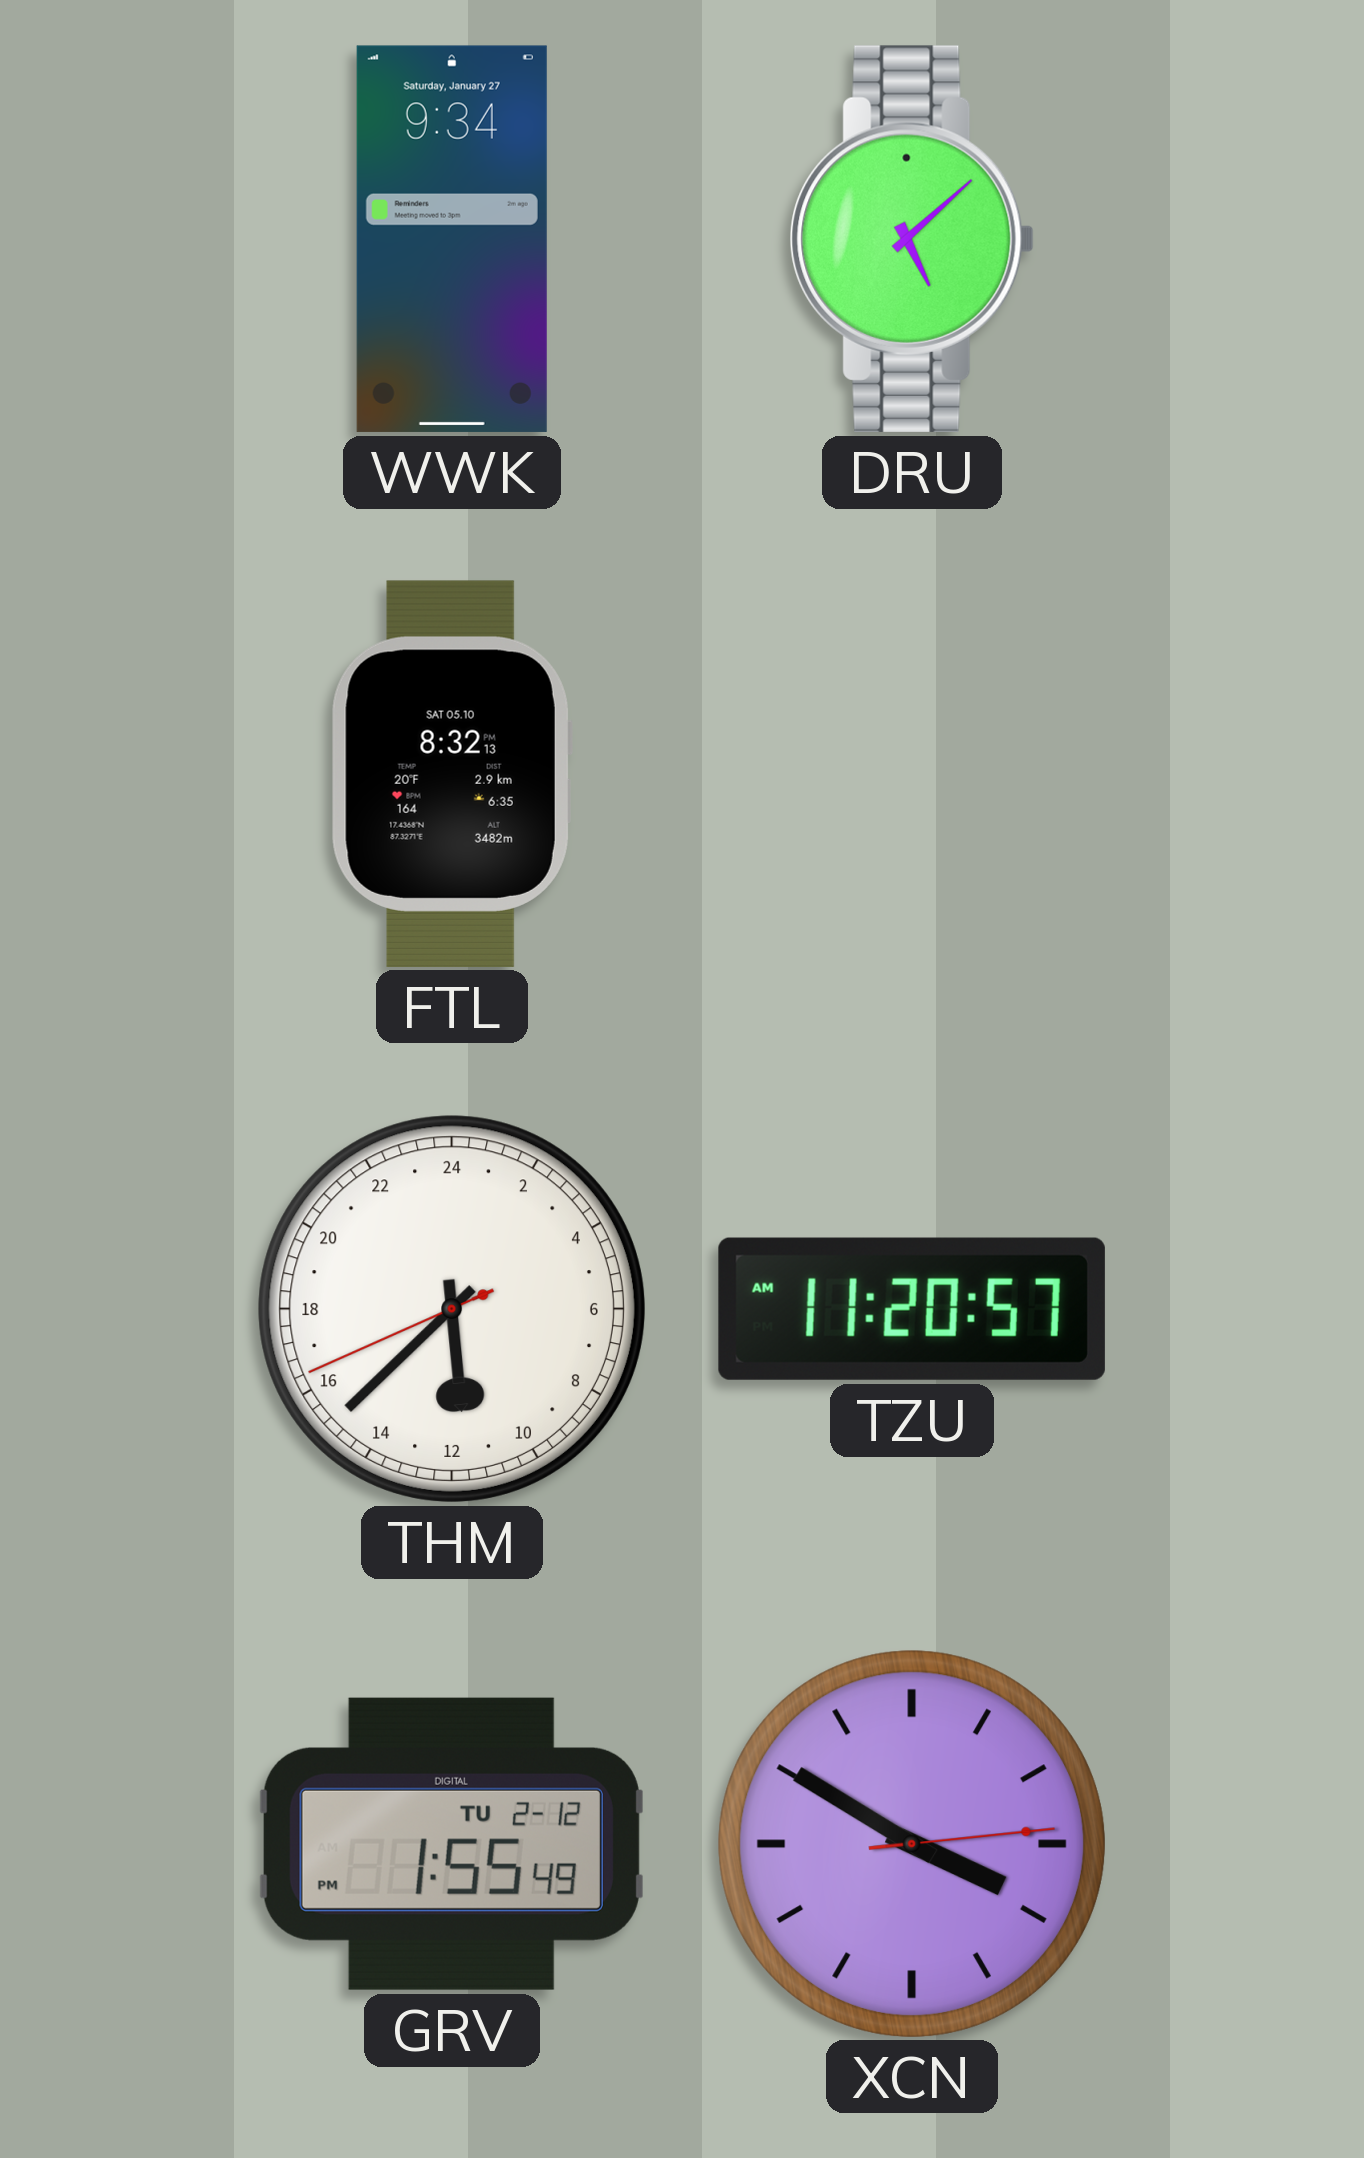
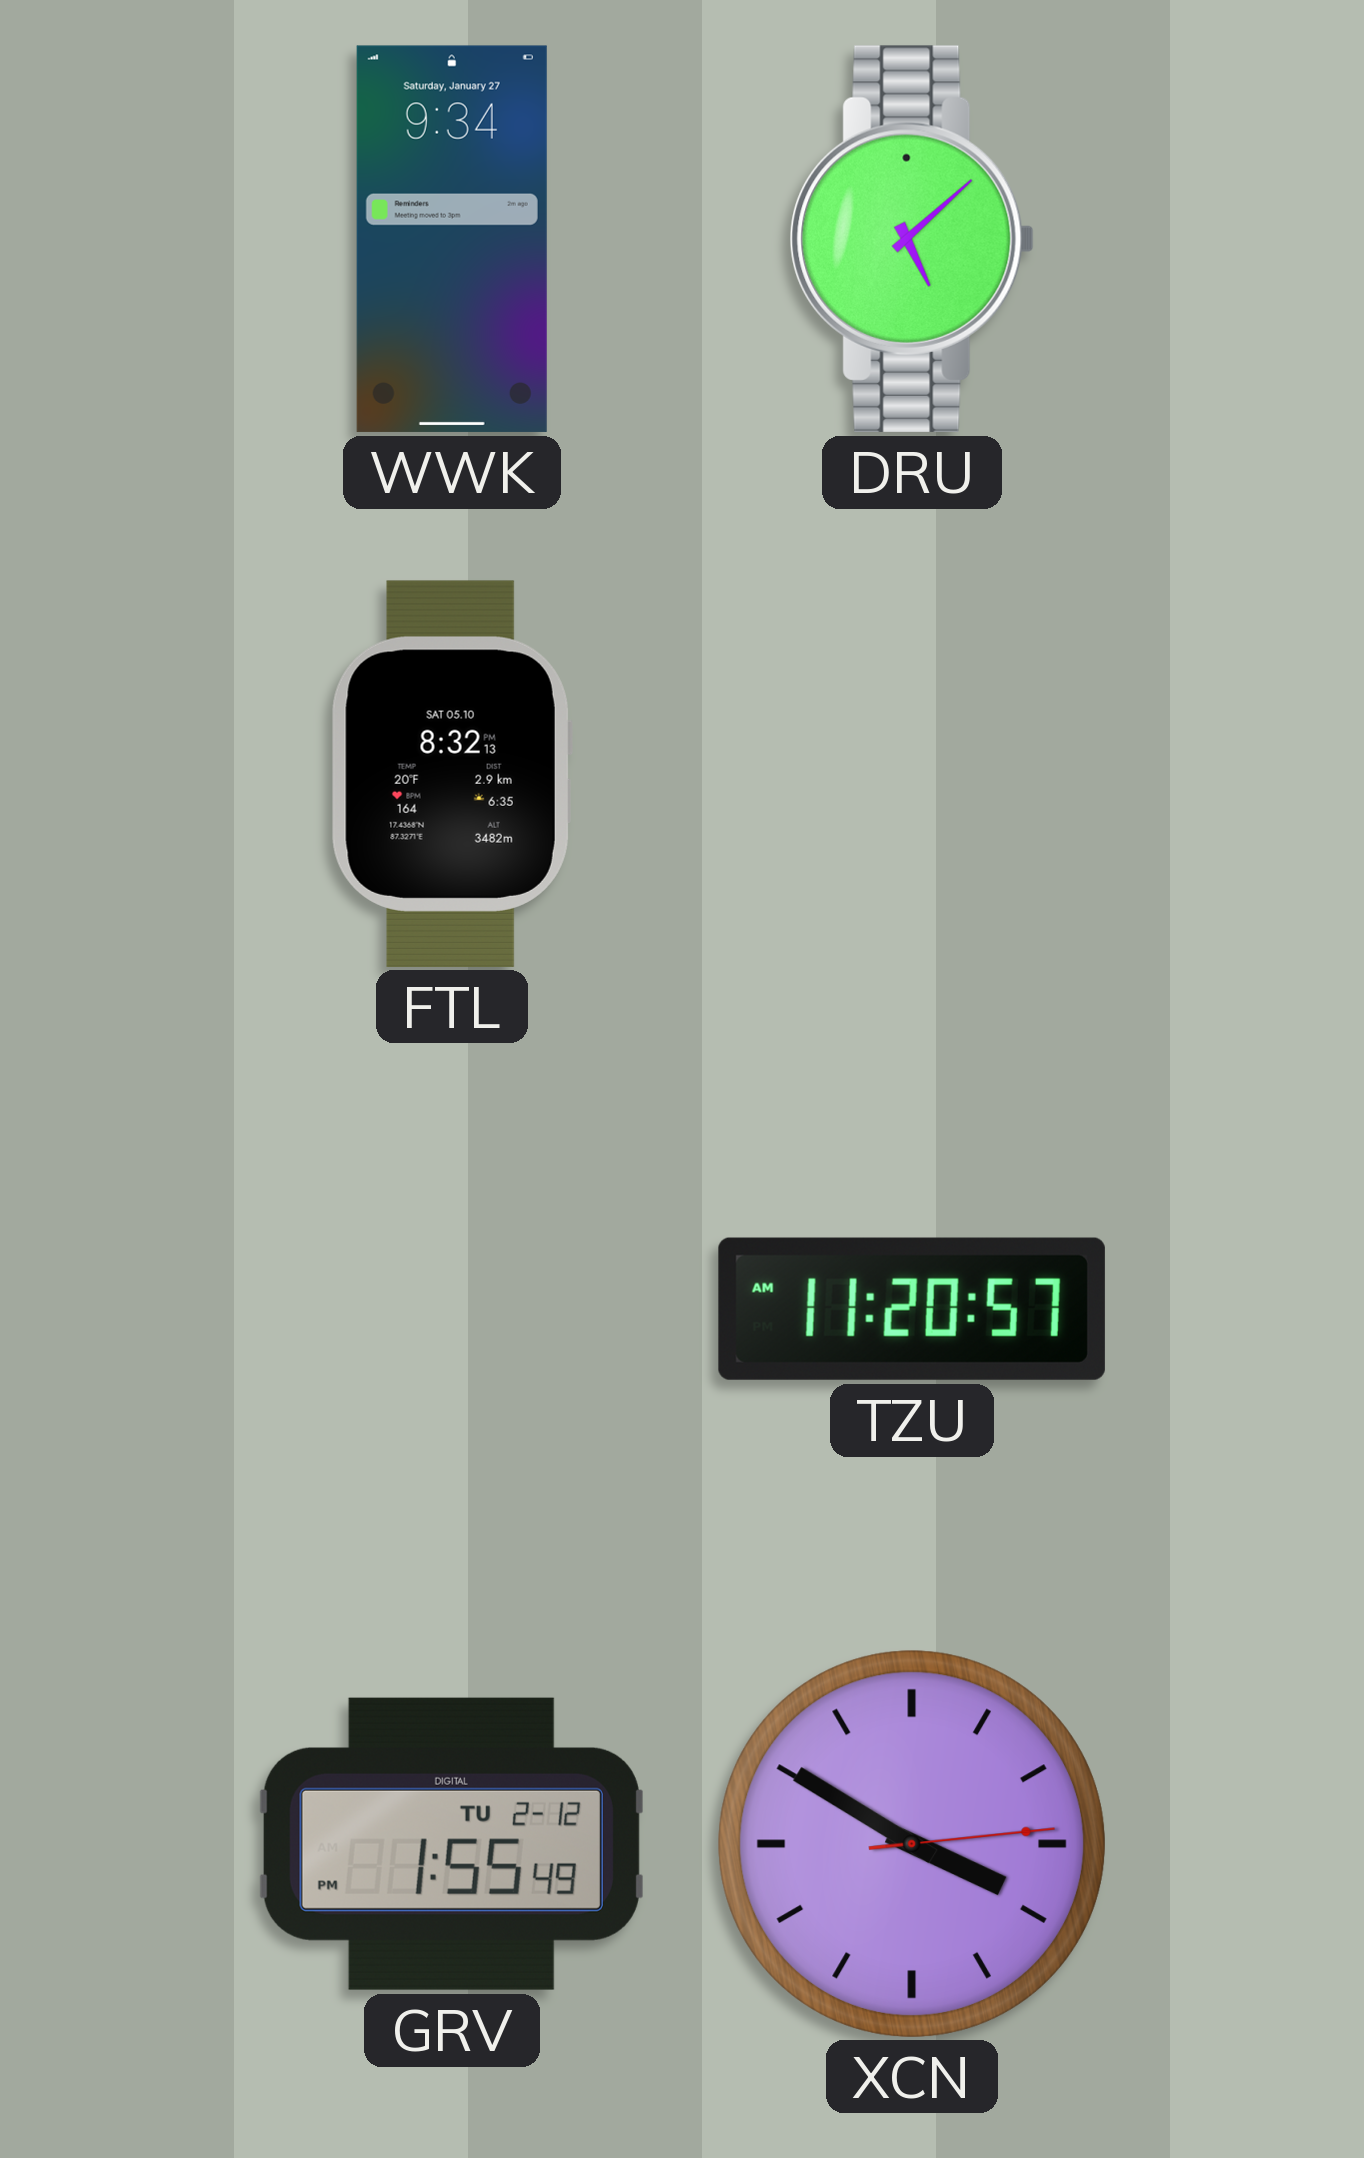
THM: 11:37 -> none (452, 1309)
